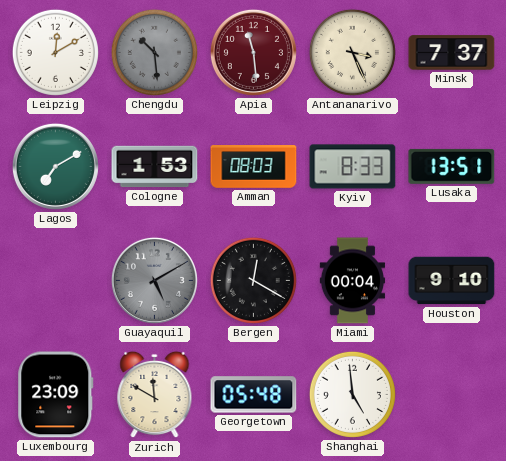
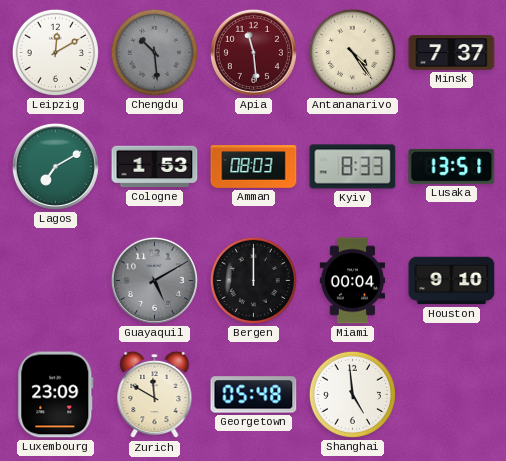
Antananarivo: 3:26 -> 4:24 (352, 52)
Bergen: 12:20 -> 12:00 (253, 280)
